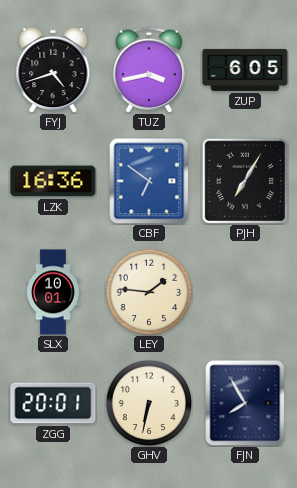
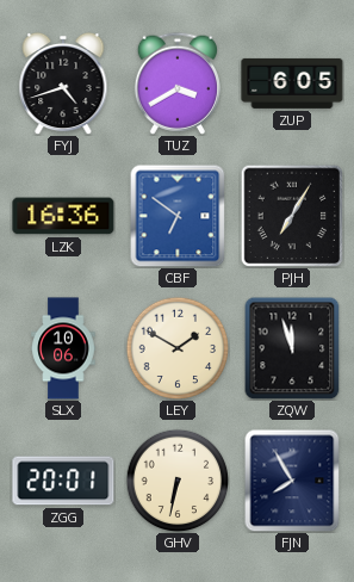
TUZ: 3:43 -> 3:40 (178, 83)
SLX: 10:01 -> 10:06 (63, 348)
LEY: 1:46 -> 1:50 (178, 348)
ZQW: none -> 11:57 (292, 348)
